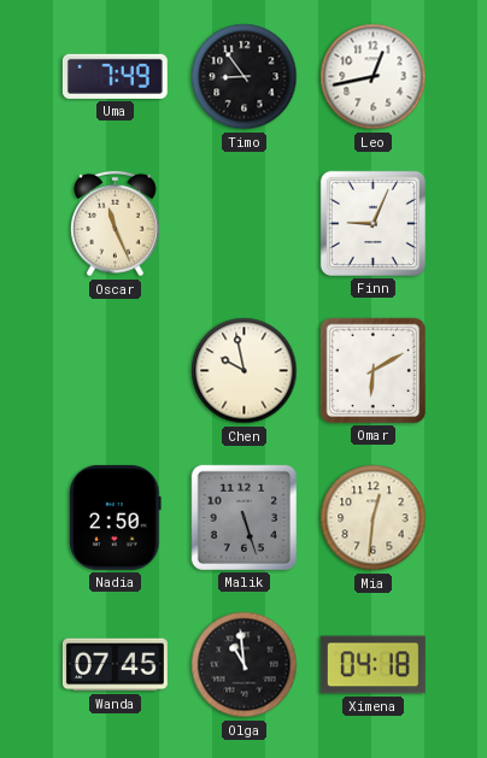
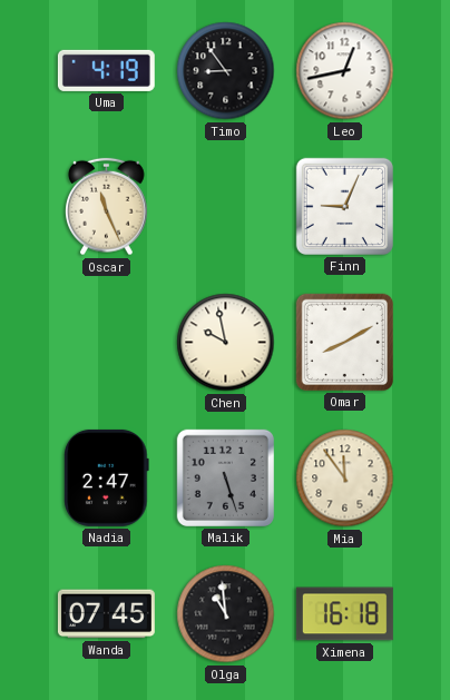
Uma: 7:49 -> 4:19 (106, 70)
Omar: 6:10 -> 8:10 (344, 342)
Nadia: 2:50 -> 2:47 (107, 477)
Mia: 12:31 -> 11:54 (345, 479)
Ximena: 04:18 -> 16:18 (344, 614)
